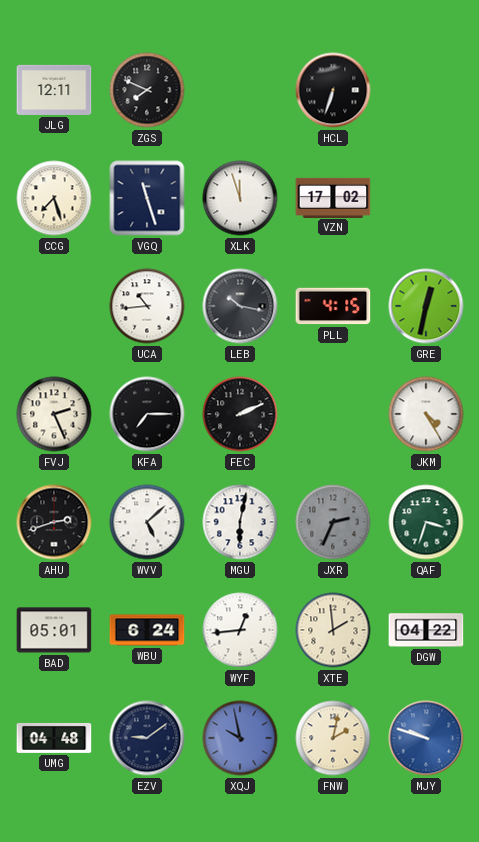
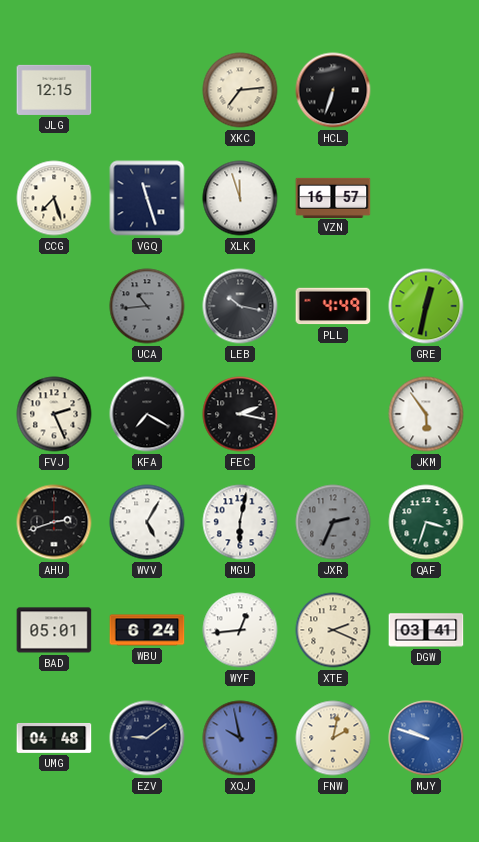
JLG: 12:11 -> 12:15 (54, 90)
ZGS: 7:49 -> none (147, 90)
XKC: none -> 7:14 (240, 90)
VZN: 17:02 -> 16:57 (333, 197)
UCA dial: white -> grey (147, 306)
PLL: 4:15 -> 4:49 (333, 306)
KFA: 7:15 -> 7:20 (147, 414)
FEC: 2:11 -> 2:17 (240, 414)
JKM: 4:25 -> 5:54 (426, 414)
WVV: 5:08 -> 5:05 (147, 522)
XTE: 1:59 -> 2:19 (333, 630)
DGW: 04:22 -> 03:41 (426, 630)
